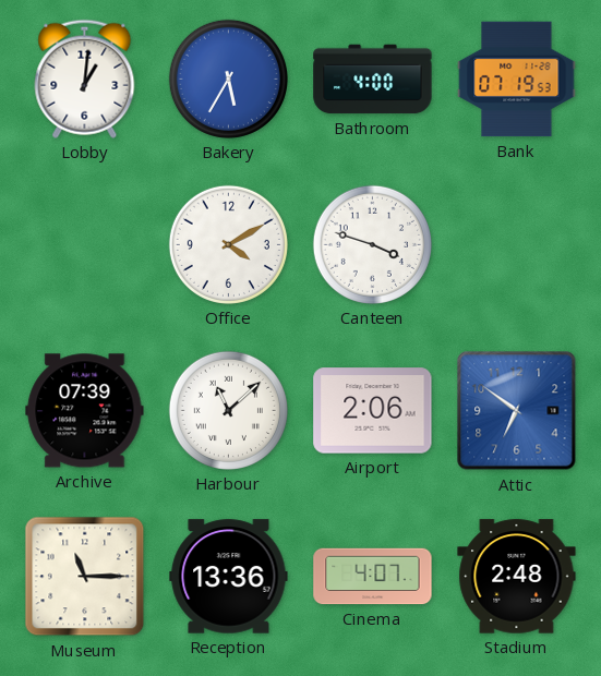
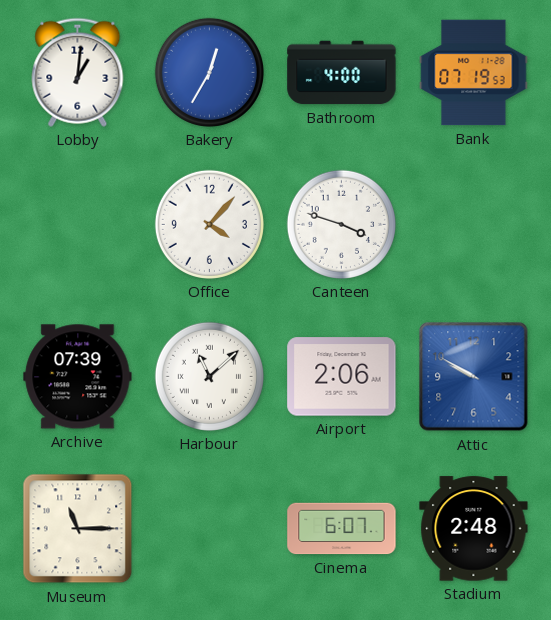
Bakery: 5:35 -> 12:35 (209, 72)
Office: 4:10 -> 4:07 (209, 224)
Attic: 6:51 -> 9:50 (474, 377)
Reception: 13:36 -> none (229, 577)
Cinema: 4:07 -> 6:07 (342, 529)
